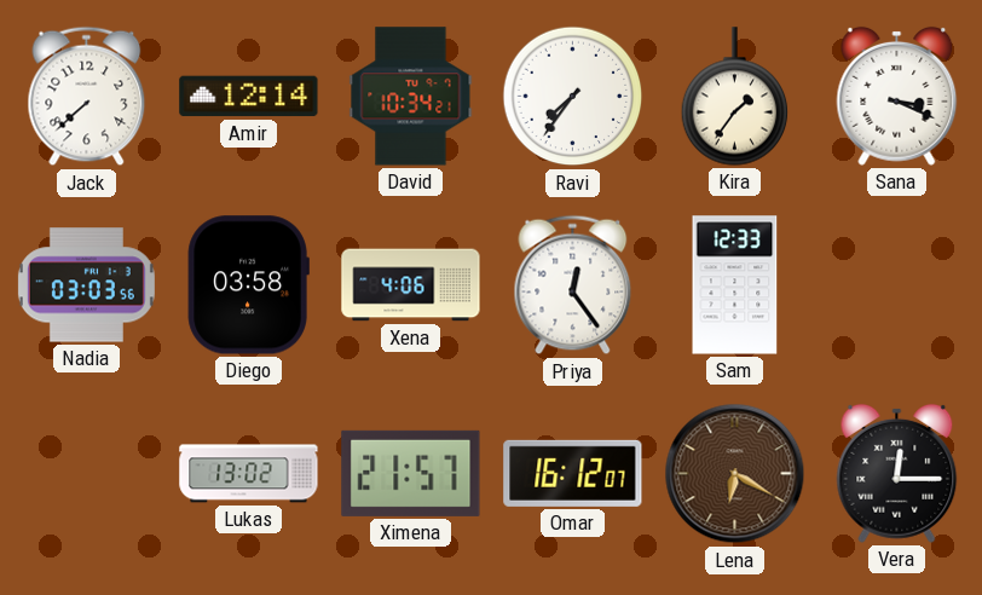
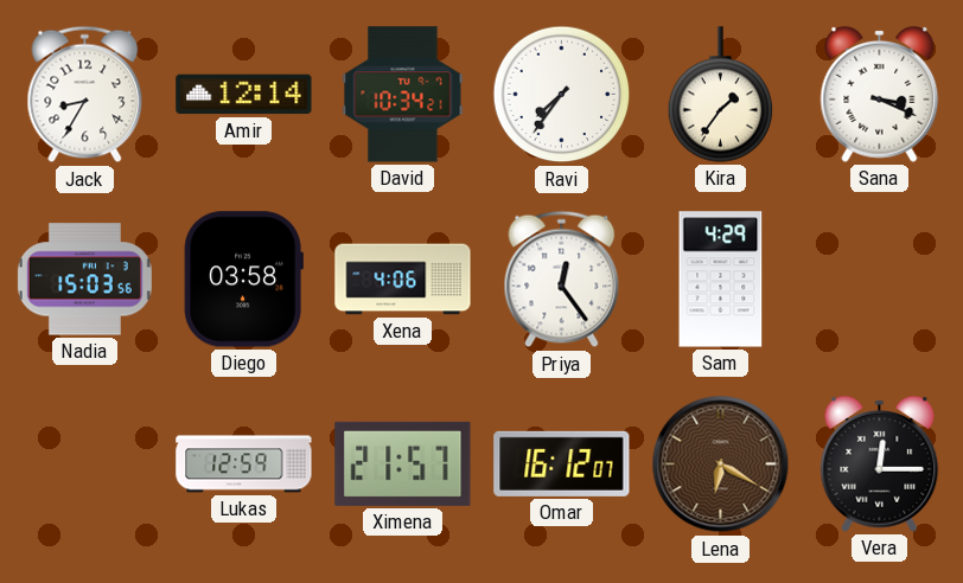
Jack: 7:38 -> 8:35 (85, 95)
Nadia: 03:03 -> 15:03 (84, 280)
Sam: 12:33 -> 4:29 (721, 280)
Lukas: 13:02 -> 12:59 (244, 465)
